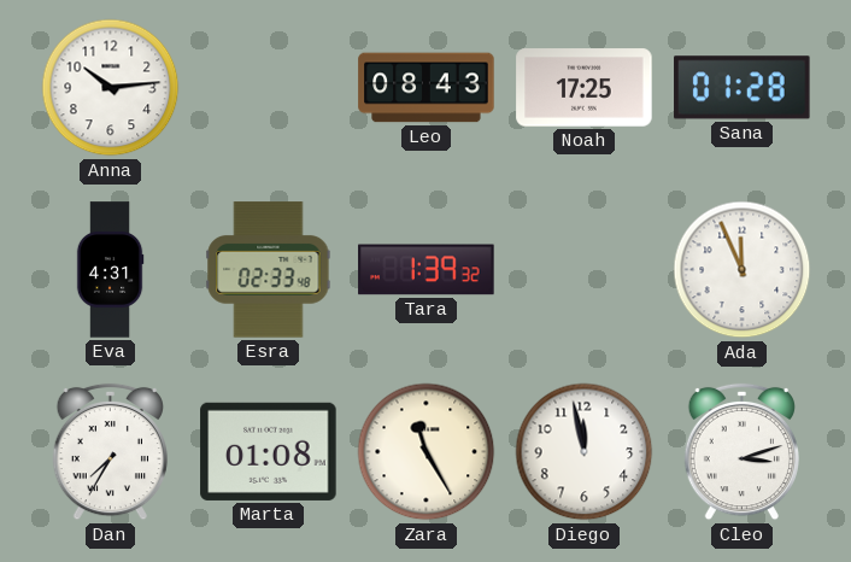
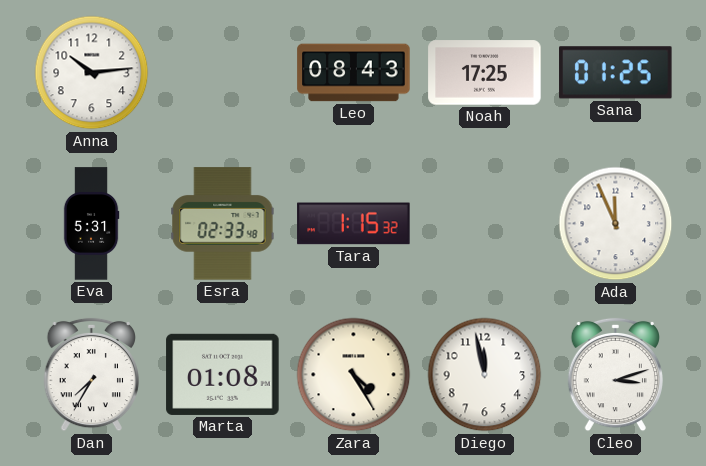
Sana: 01:28 -> 01:25 (616, 73)
Eva: 4:31 -> 5:31 (91, 224)
Tara: 1:39 -> 1:15 (354, 224)
Zara: 11:25 -> 4:25 (354, 375)
